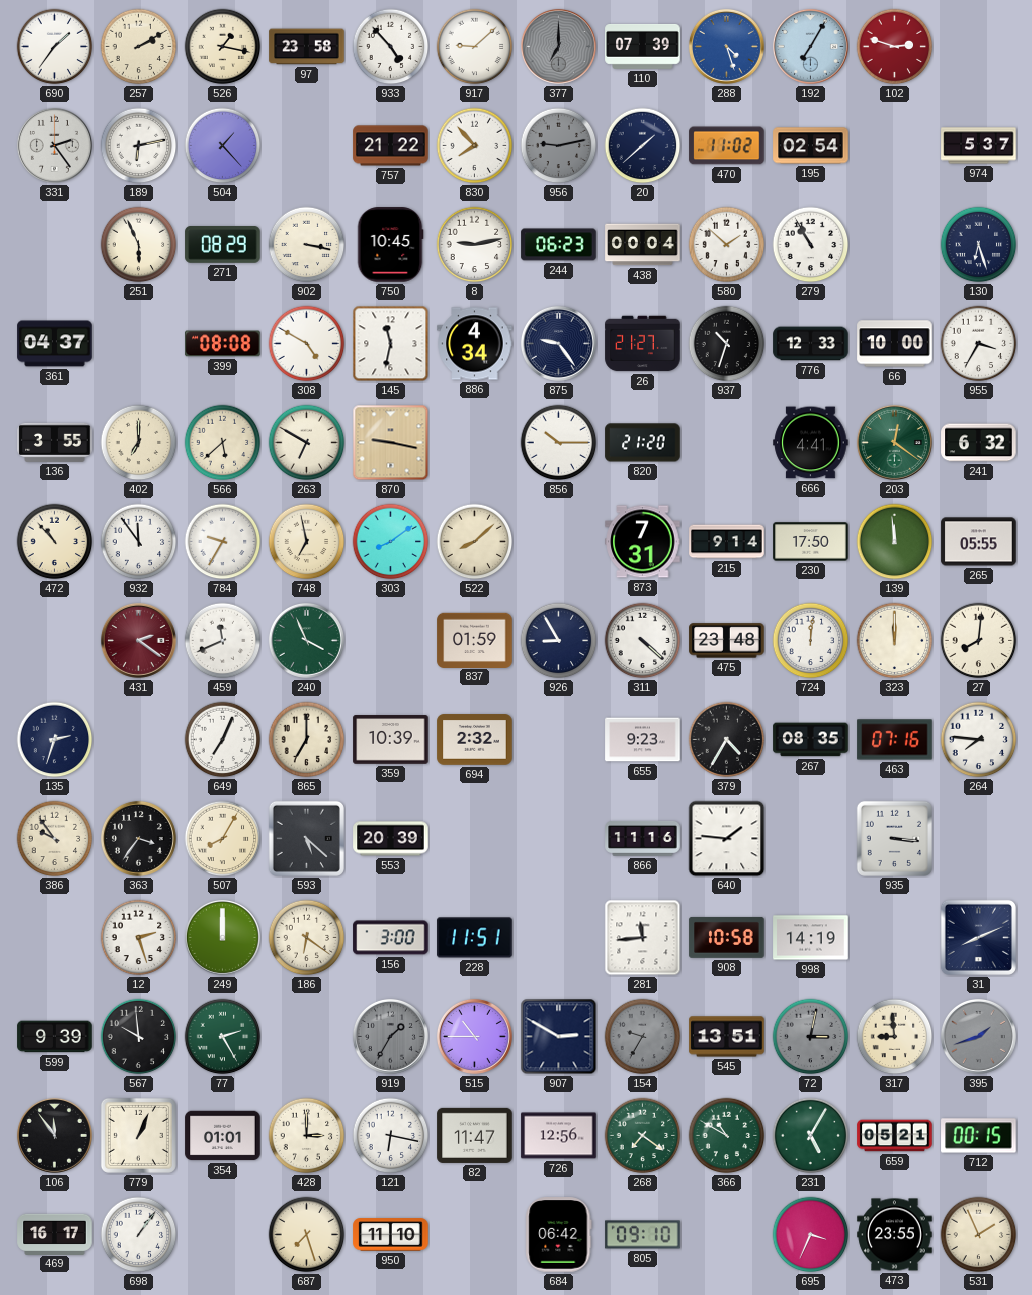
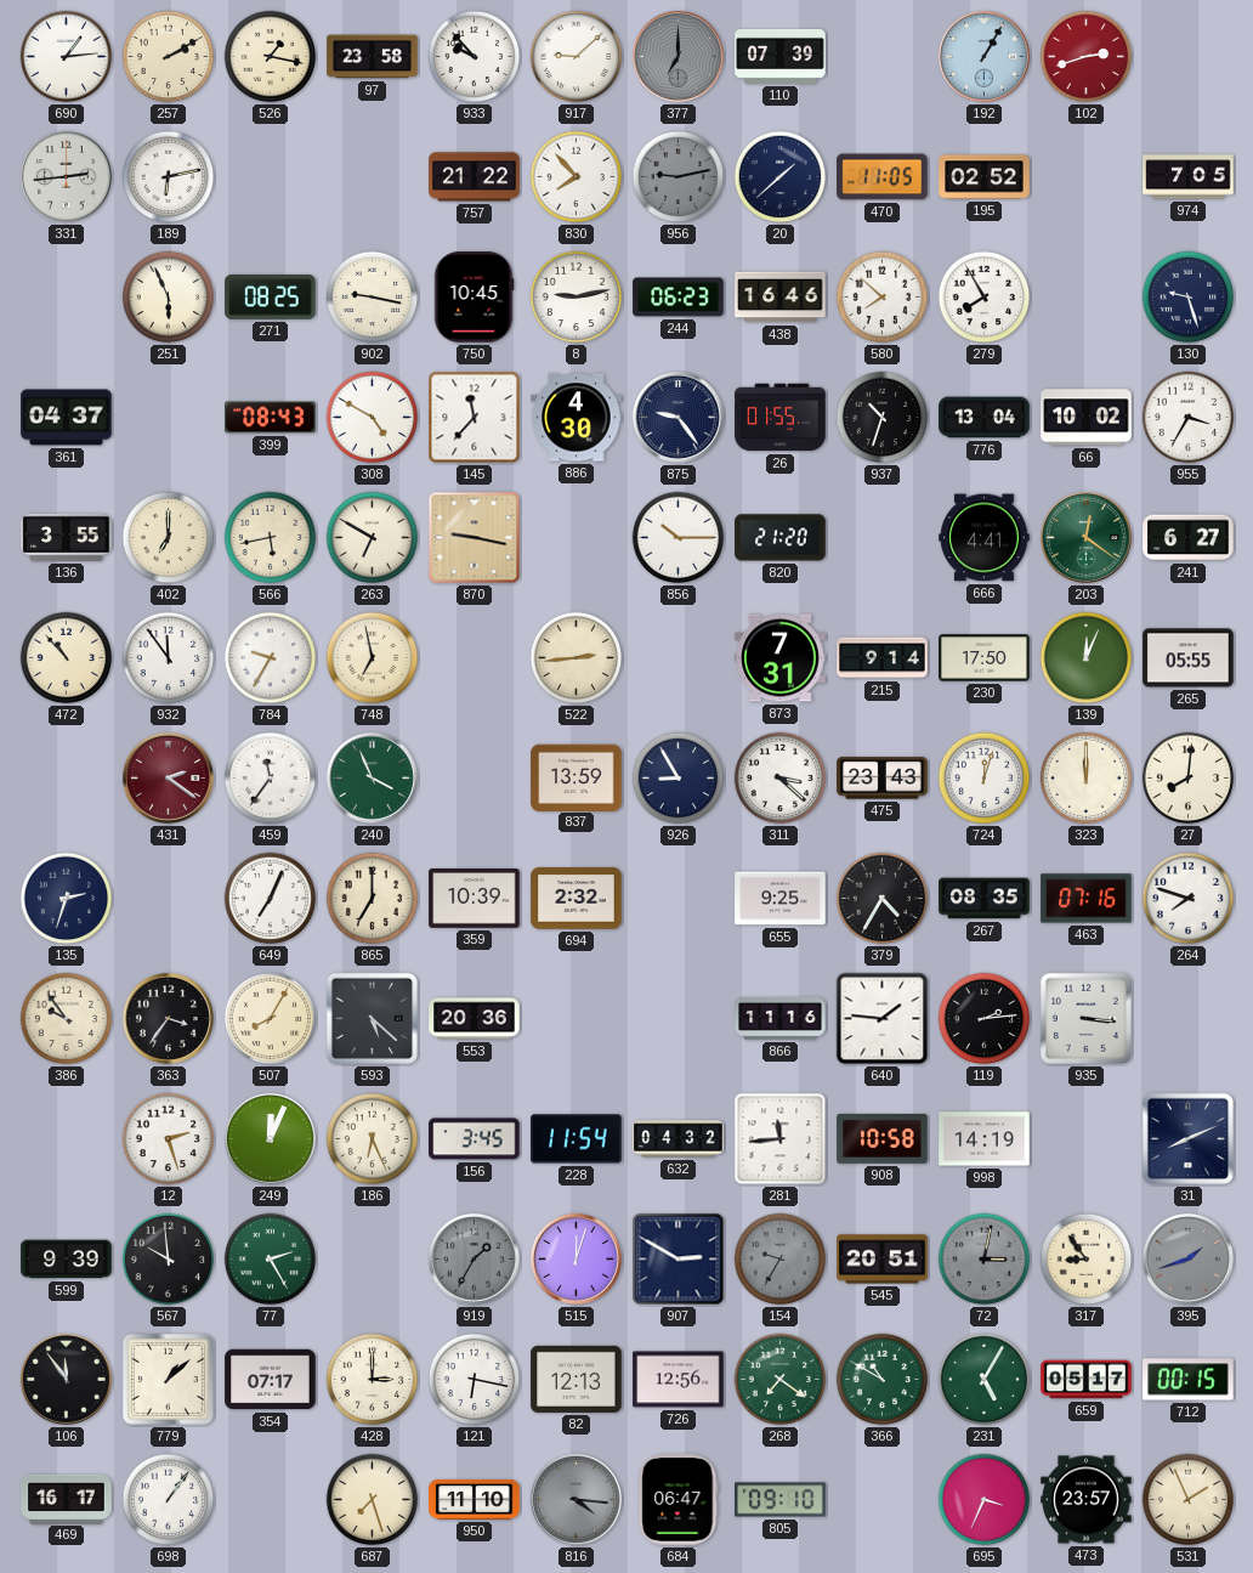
690: 1:36 -> 1:14 (67, 57)
933: 4:53 -> 9:53 (475, 57)
288: 4:27 -> none (726, 46)
192: 7:05 -> 1:05 (983, 56)
102: 2:48 -> 2:42 (1087, 57)
331: 2:24 -> 2:44 (66, 176)
504: 1:23 -> none (223, 146)
470: 11:02 -> 11:05 (883, 177)
195: 02:54 -> 02:52 (985, 177)
974: 5:37 -> 7:05 (1189, 177)
271: 08:29 -> 08:25 (271, 298)
902: 3:17 -> 9:17 (373, 298)
438: 00:04 -> 16:46 (781, 298)
580: 1:52 -> 7:52 (883, 298)
279: 10:55 -> 7:55 (985, 298)
130: 6:27 -> 9:27 (1189, 298)
399: 08:08 -> 08:43 (271, 418)
145: 11:32 -> 11:37 (475, 418)
886: 4:34 -> 4:30 (577, 418)
26: 21:27 -> 01:55 (781, 418)
776: 12:33 -> 13:04 (985, 418)
66: 10:00 -> 10:02 (1087, 418)
566: 5:38 -> 5:43 (271, 538)
241: 6:32 -> 6:27 (1189, 538)
303: 8:09 -> none (391, 542)
522: 8:08 -> 2:44 (577, 658)
139: 11:59 -> 12:04 (1087, 658)
459: 11:41 -> 11:36 (271, 779)
837: 01:59 -> 13:59 (577, 777)
311: 4:22 -> 3:22 (781, 779)
475: 23:48 -> 23:43 (883, 779)
724: 12:01 -> 12:03 (985, 779)
655: 9:23 -> 9:25 (781, 899)
264: 7:46 -> 7:48 (1189, 899)
553: 20:39 -> 20:36 (475, 1019)
119: none -> 2:14 (985, 1019)
249: 12:00 -> 12:04 (270, 1138)
186: 6:21 -> 6:26 (373, 1139)
156: 3:00 -> 3:45 (475, 1139)
228: 11:51 -> 11:54 (577, 1139)
632: none -> 04:32 (679, 1139)
515: 10:45 -> 12:03 (576, 1258)
545: 13:51 -> 20:51 (883, 1260)
317: 8:59 -> 8:54 (1087, 1260)
779: 1:04 -> 1:08 (168, 1379)
354: 01:01 -> 07:17 (271, 1380)
82: 11:47 -> 12:13 (577, 1379)
659: 05:21 -> 05:17 (1087, 1380)
816: none -> 4:16 (576, 1499)
684: 06:42 -> 06:47 (679, 1500)
473: 23:55 -> 23:57 (1087, 1500)
